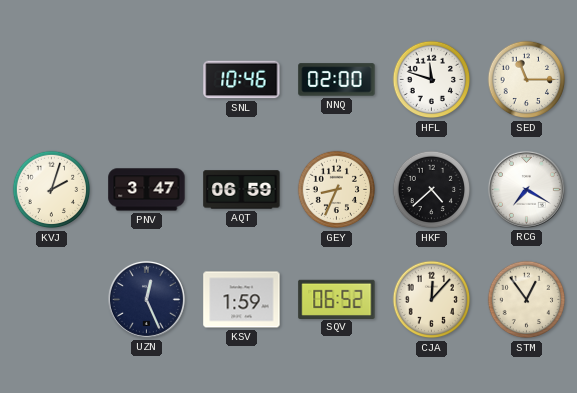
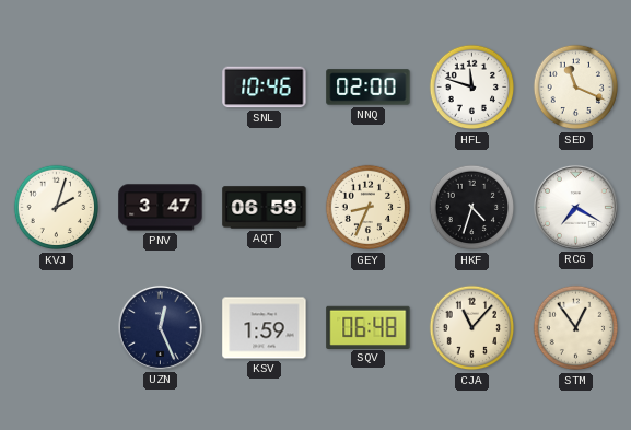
SED: 11:15 -> 11:19 (576, 88)
HKF: 4:38 -> 4:33 (472, 208)
SQV: 06:52 -> 06:48 (369, 327)
CJA: 12:07 -> 11:07 (472, 328)
